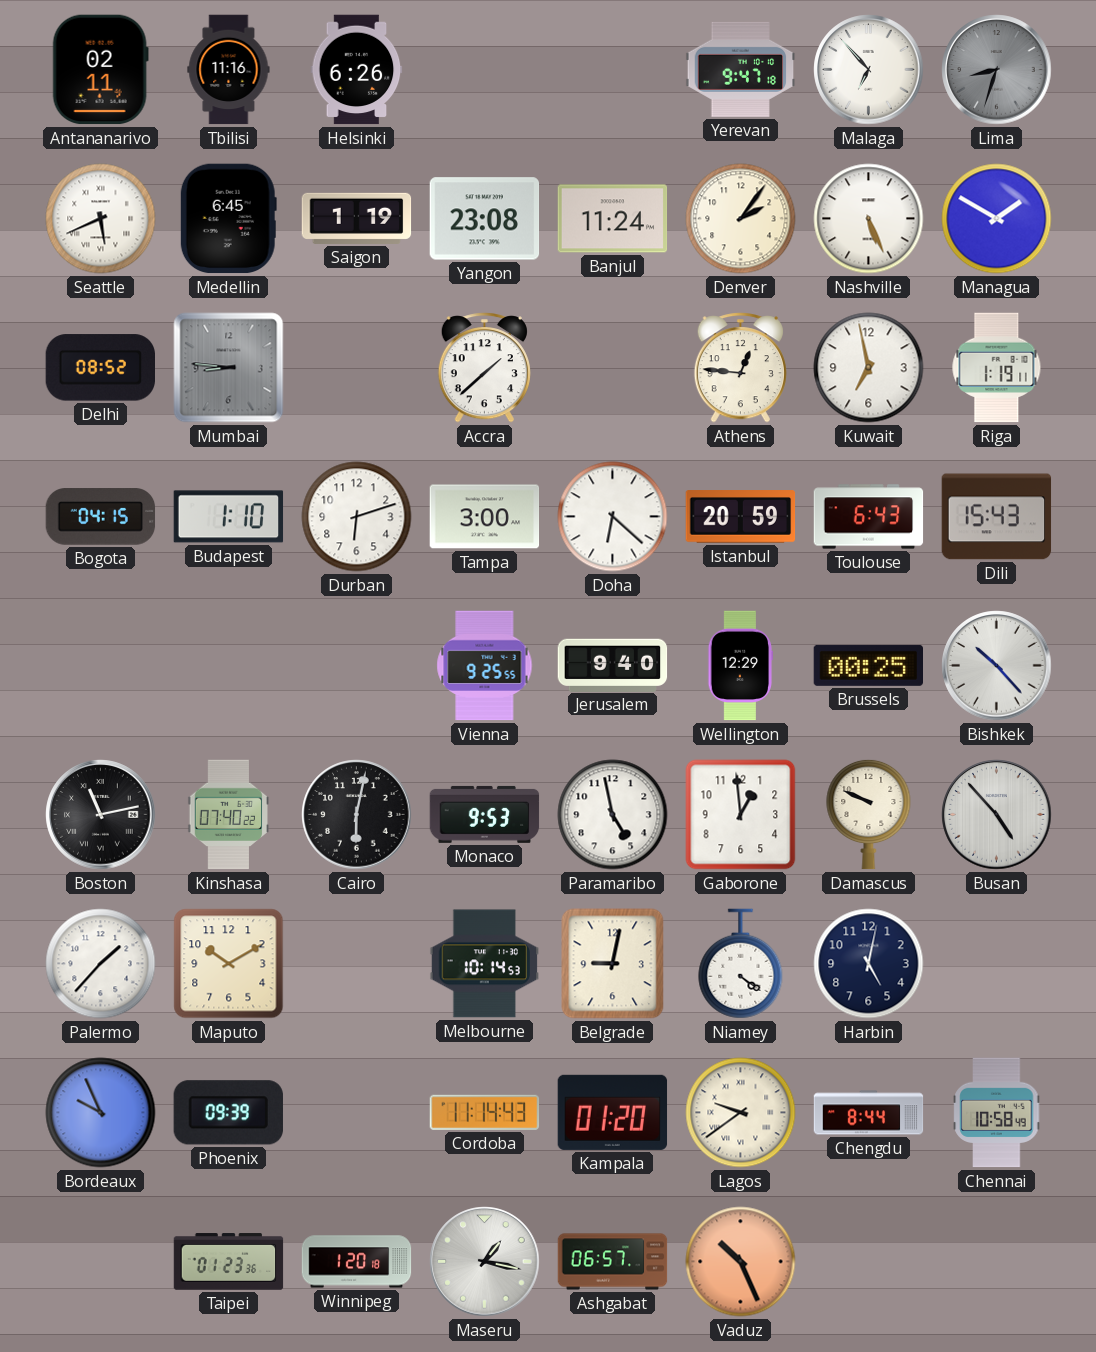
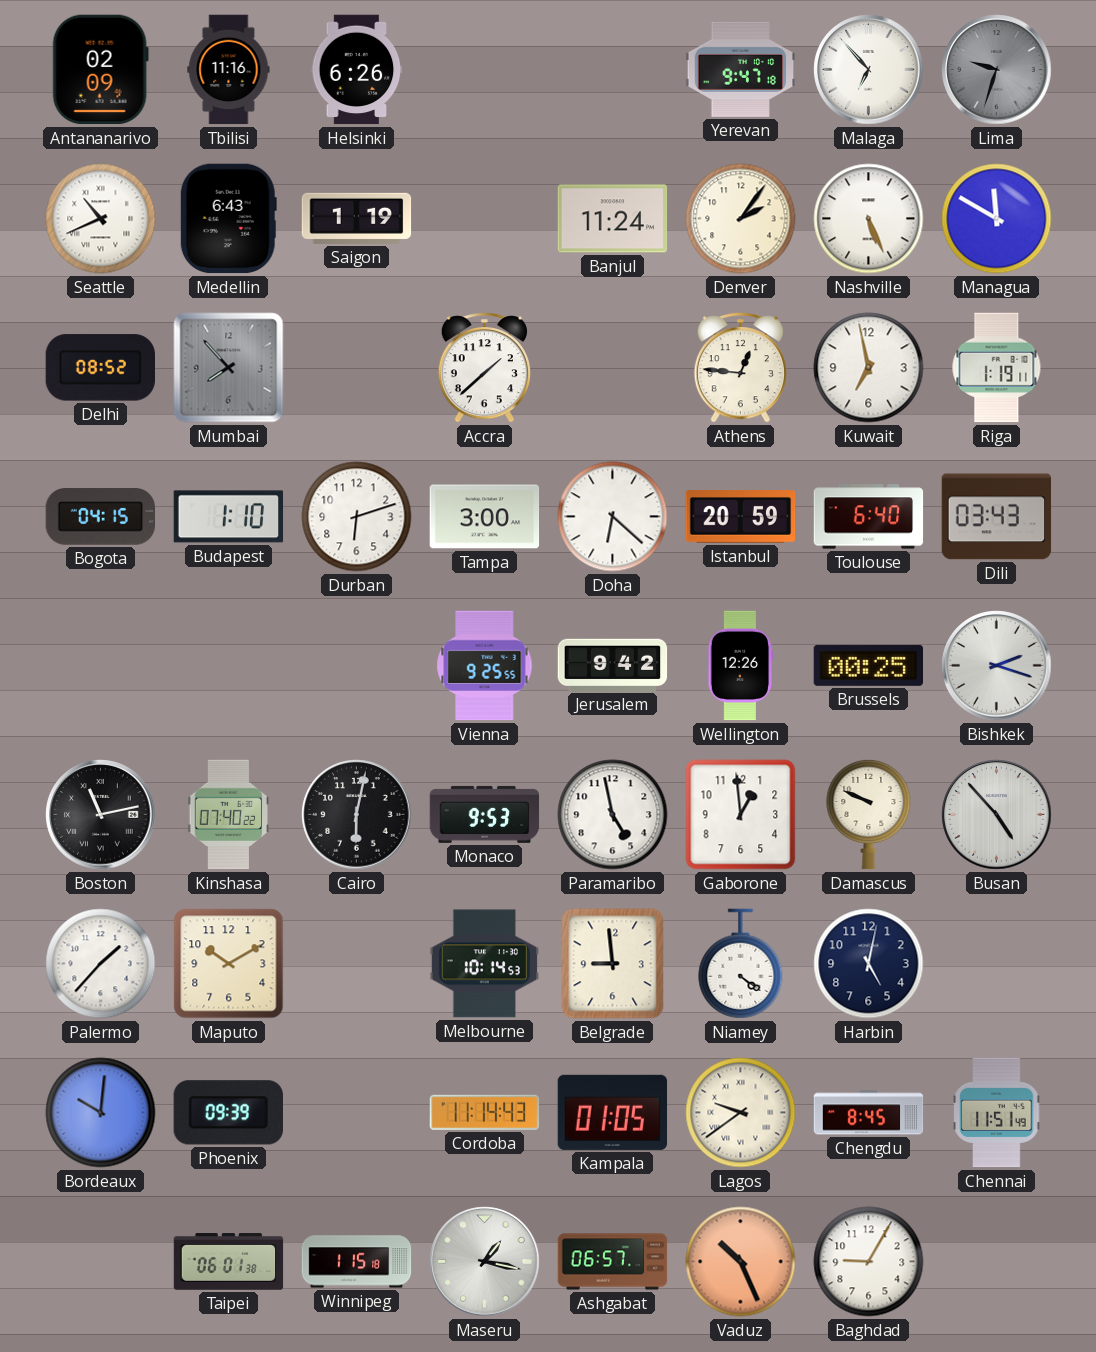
Antananarivo: 02:11 -> 02:09 (100, 70)
Lima: 8:33 -> 9:33 (997, 70)
Seattle: 5:41 -> 10:41 (101, 219)
Medellin: 6:45 -> 6:43 (228, 219)
Yangon: 23:08 -> none (485, 219)
Managua: 1:50 -> 11:50 (997, 219)
Mumbai: 8:46 -> 7:53 (229, 368)
Toulouse: 6:43 -> 6:40 (869, 517)
Dili: 15:43 -> 03:43 (997, 517)
Jerusalem: 9:40 -> 9:42 (613, 665)
Wellington: 12:29 -> 12:26 (741, 666)
Bishkek: 10:23 -> 2:18 (997, 666)
Belgrade: 9:02 -> 8:59 (613, 964)
Bordeaux: 9:56 -> 10:01 (101, 1113)
Kampala: 01:20 -> 01:05 (613, 1112)
Chengdu: 8:44 -> 8:45 (869, 1113)
Chennai: 10:58 -> 11:51 (997, 1113)
Taipei: 01:23 -> 06:01 (229, 1262)
Winnipeg: 1:20 -> 1:15 (357, 1262)
Baghdad: none -> 9:05 (869, 1262)
